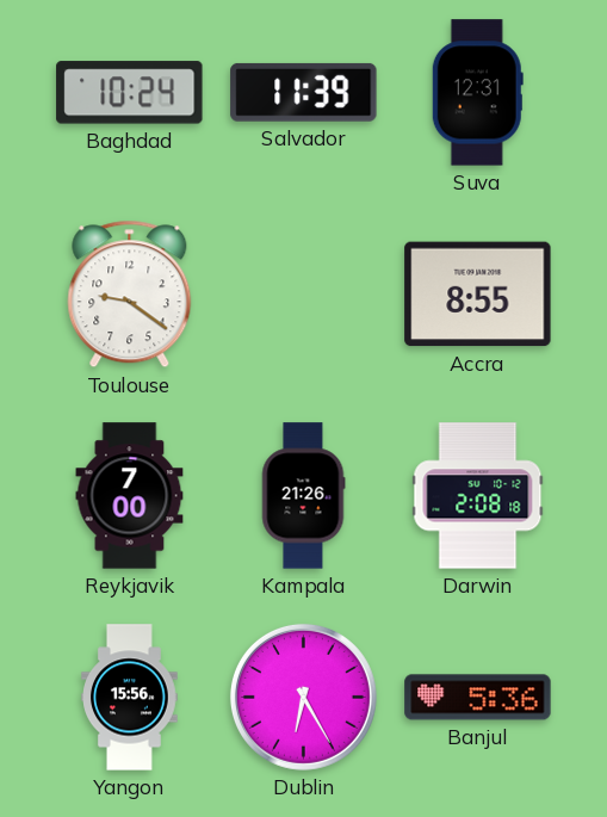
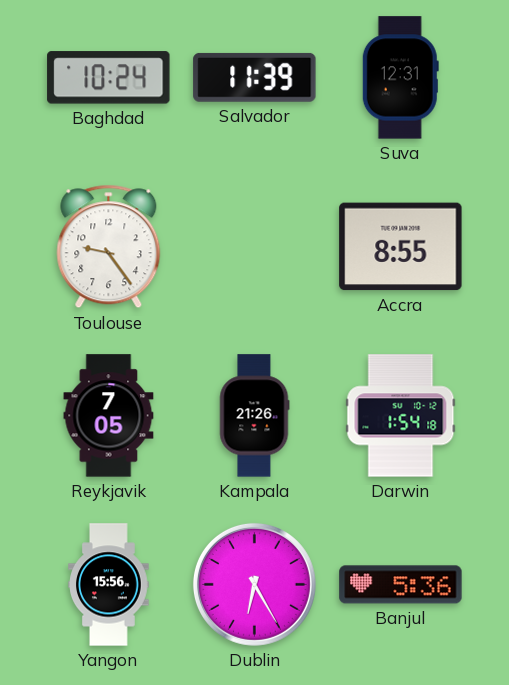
Toulouse: 9:21 -> 9:24 (109, 247)
Reykjavik: 7:00 -> 7:05 (109, 416)
Darwin: 2:08 -> 1:54 (401, 416)
